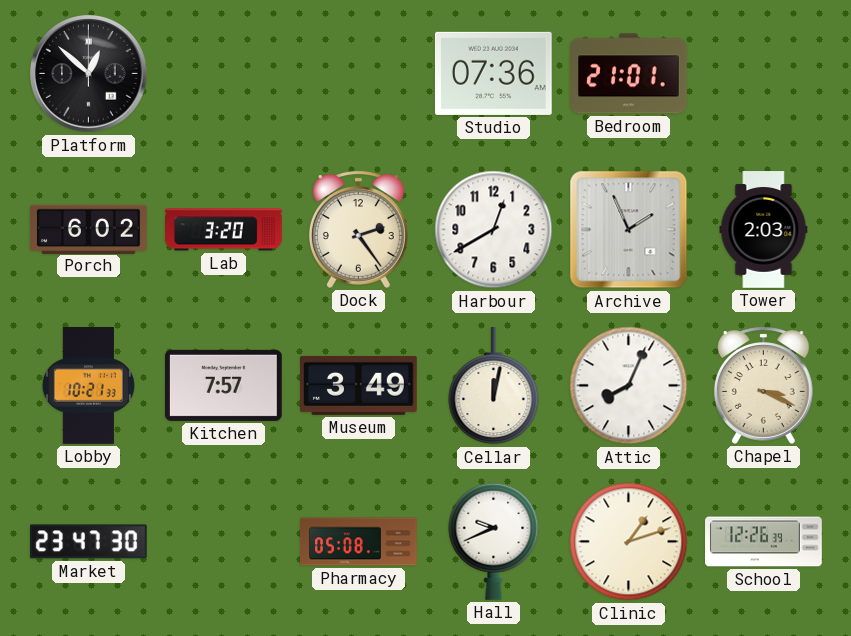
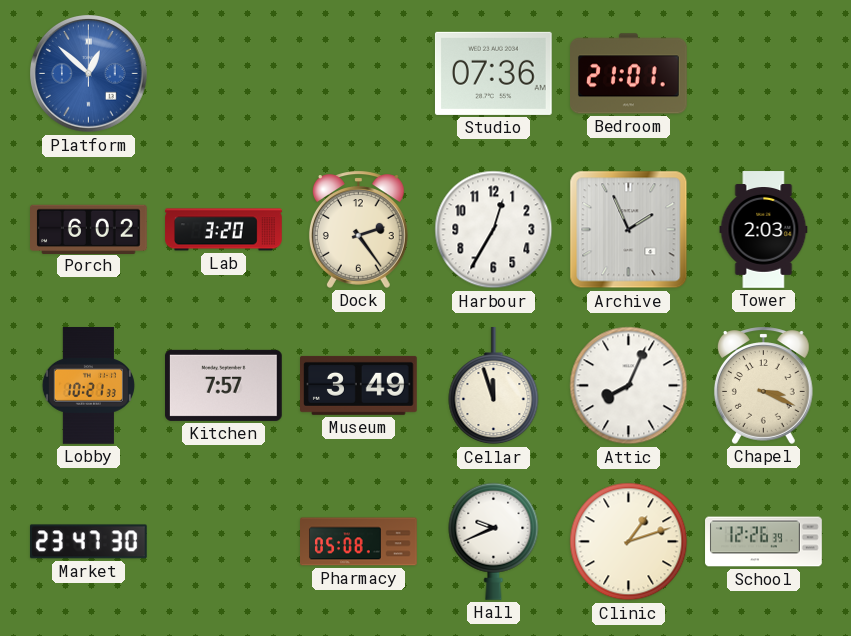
Platform dial: black -> blue (89, 74)
Harbour: 12:40 -> 12:35 (494, 230)
Cellar: 12:02 -> 11:57 (494, 387)
